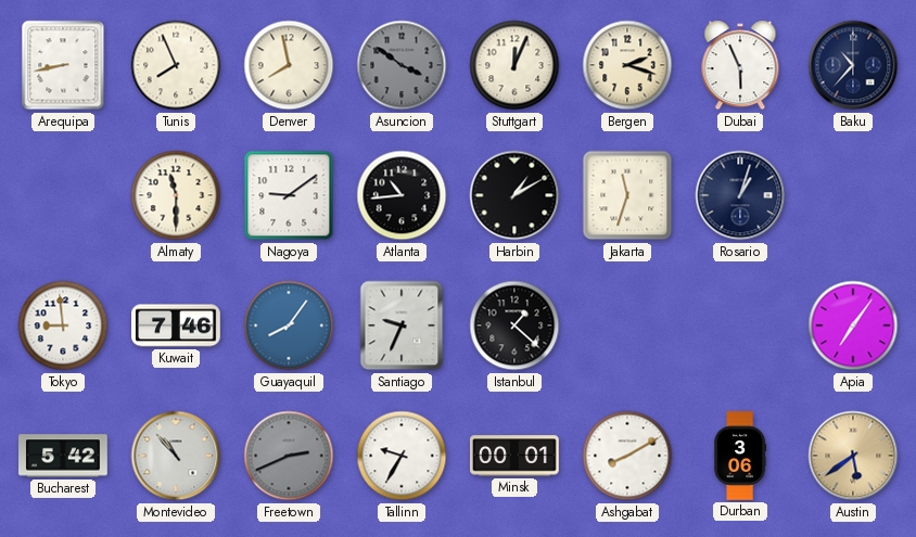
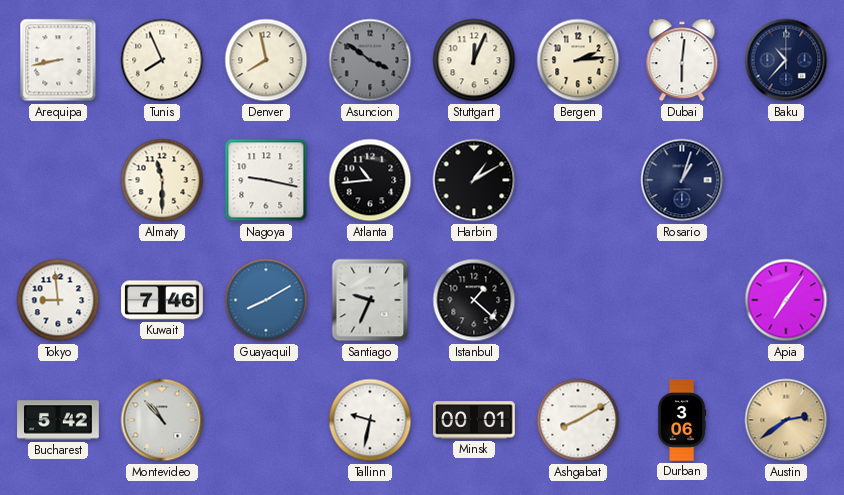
Bergen: 2:18 -> 2:14 (578, 60)
Dubai: 5:56 -> 6:01 (682, 60)
Nagoya: 9:09 -> 9:17 (266, 180)
Jakarta: 11:33 -> none (627, 195)
Guayaquil: 8:06 -> 8:10 (266, 300)
Freetown: 2:41 -> none (289, 456)
Tallinn: 9:35 -> 9:32 (370, 420)
Austin: 5:39 -> 2:39 (786, 420)
